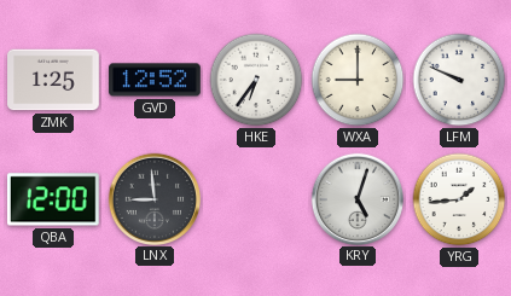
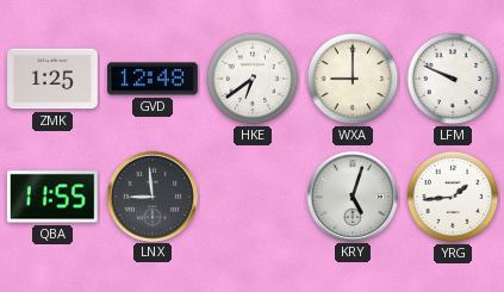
GVD: 12:52 -> 12:48 (153, 79)
HKE: 6:36 -> 6:39 (253, 79)
QBA: 12:00 -> 11:55 (52, 197)
